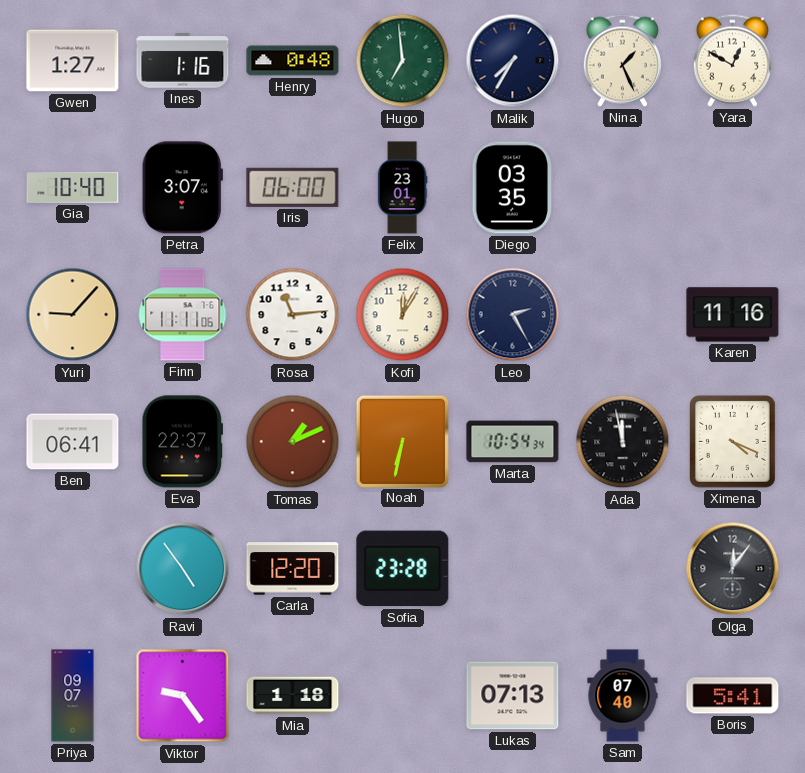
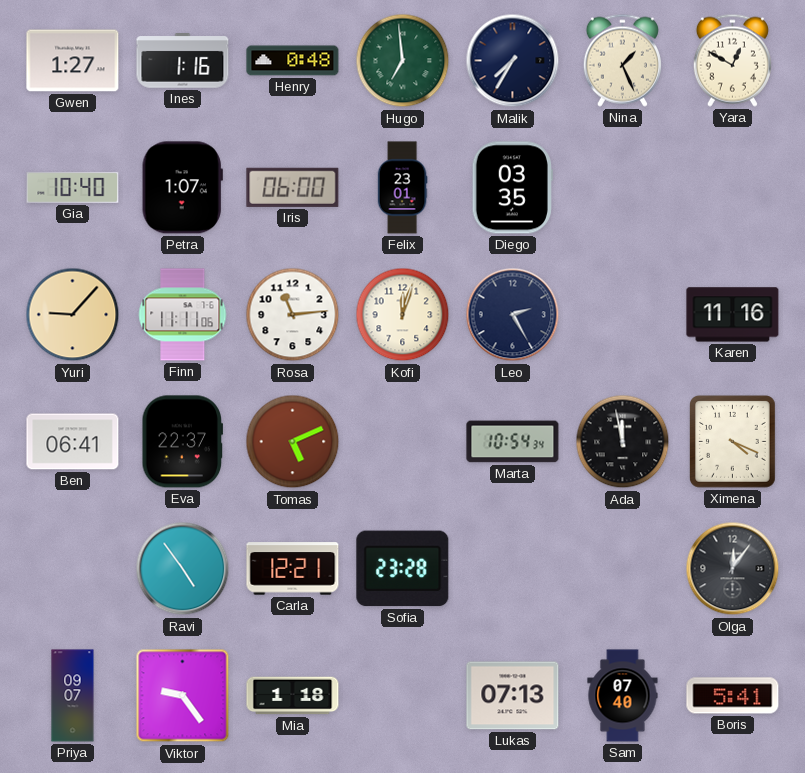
Petra: 3:07 -> 1:07 (182, 188)
Kofi: 12:05 -> 12:03 (403, 315)
Tomas: 1:11 -> 5:11 (293, 442)
Noah: 6:32 -> none (402, 441)
Carla: 12:20 -> 12:21 (293, 569)
